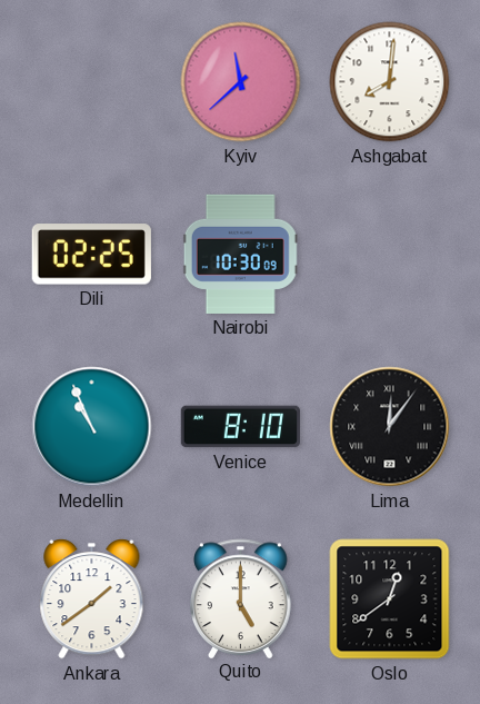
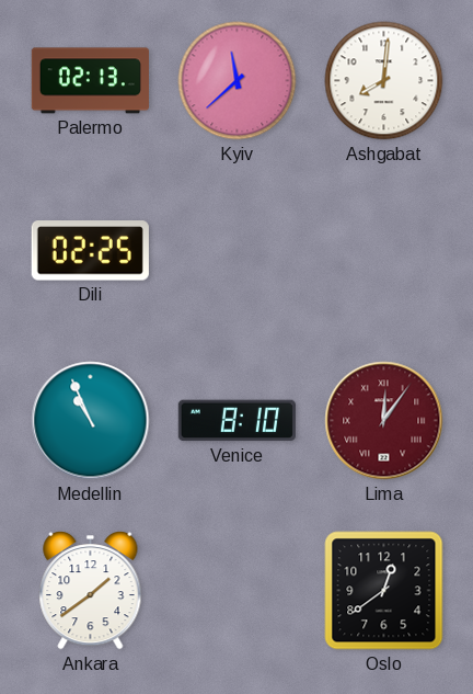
Palermo: none -> 02:13 (90, 81)
Nairobi: 10:30 -> none (240, 254)
Lima dial: black -> burgundy (384, 421)
Quito: 5:00 -> none (241, 598)
